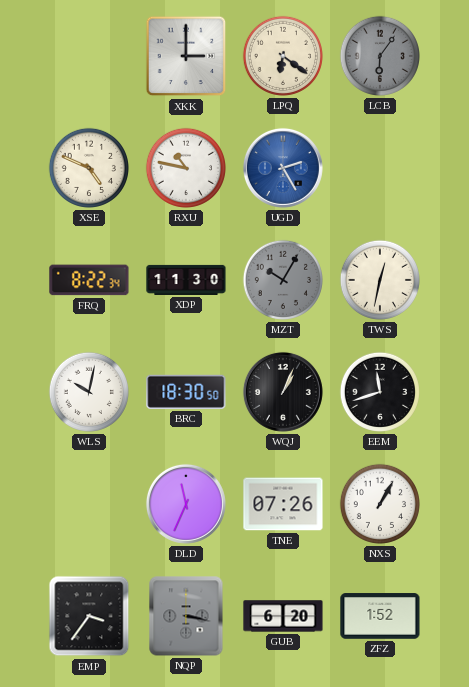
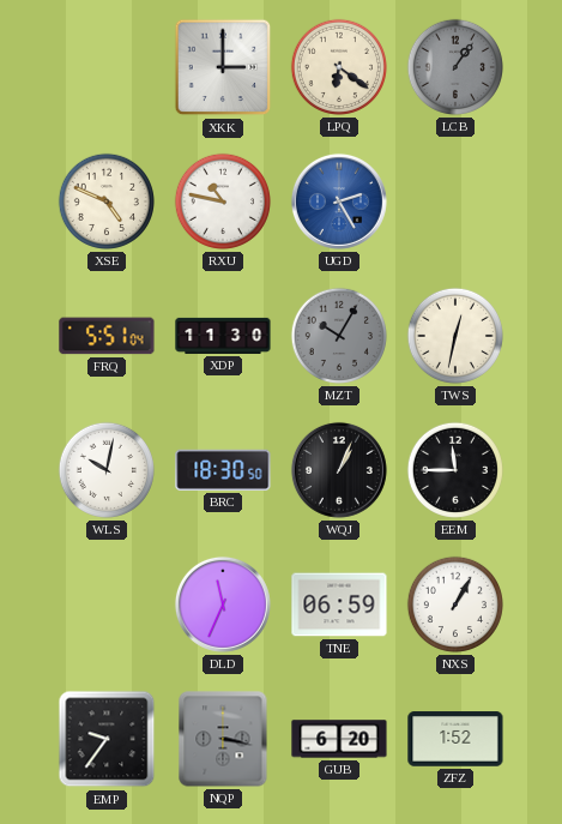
LCB: 6:06 -> 1:06 (455, 67)
FRQ: 8:22 -> 5:51 (107, 336)
EEM: 11:42 -> 11:45 (455, 470)
TNE: 07:26 -> 06:59 (339, 605)
EMP: 3:36 -> 9:36 (107, 739)
